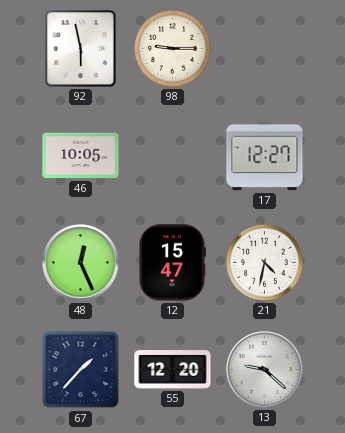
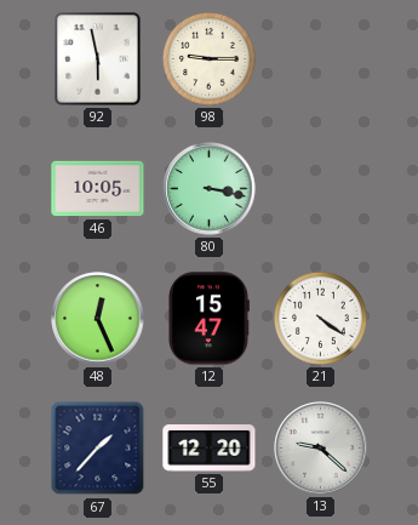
80: none -> 3:17 (210, 189)
17: 12:27 -> none (265, 156)
21: 4:32 -> 4:21 (320, 318)
